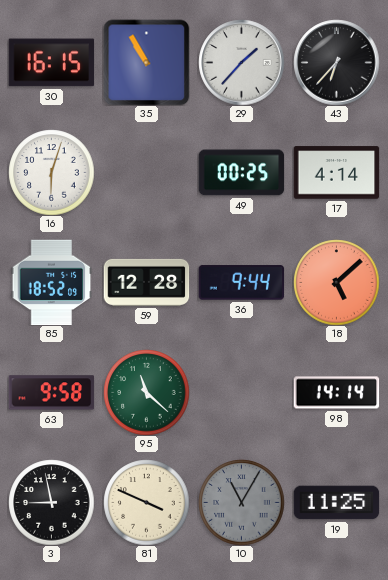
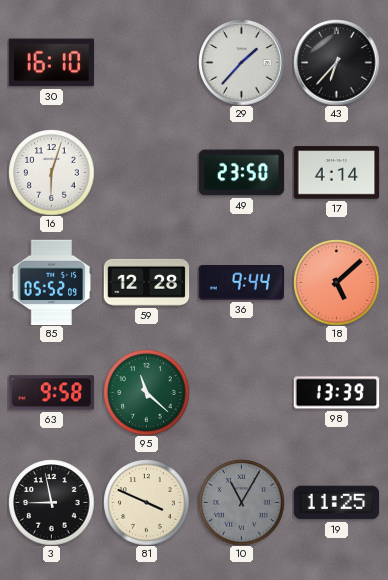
30: 16:15 -> 16:10 (51, 63)
35: 10:55 -> none (146, 62)
49: 00:25 -> 23:50 (241, 173)
85: 18:52 -> 05:52 (52, 282)
98: 14:14 -> 13:39 (336, 393)
